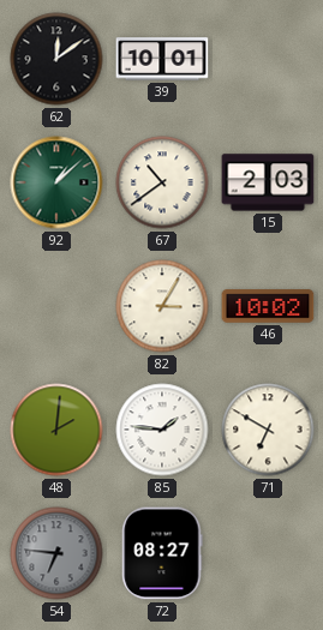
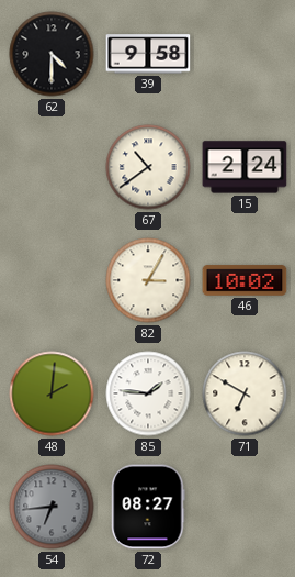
62: 12:09 -> 4:30 (52, 54)
39: 10:01 -> 9:58 (148, 54)
92: 1:08 -> none (56, 182)
15: 2:03 -> 2:24 (245, 167)
54: 6:46 -> 6:44 (52, 507)
